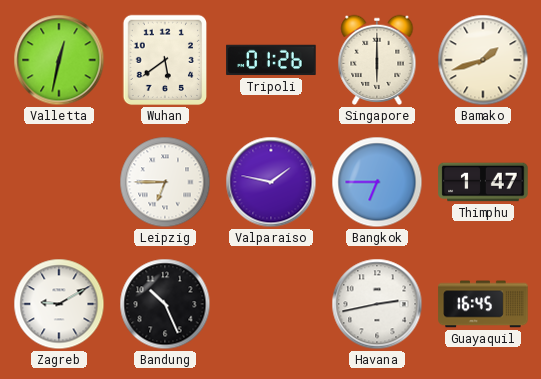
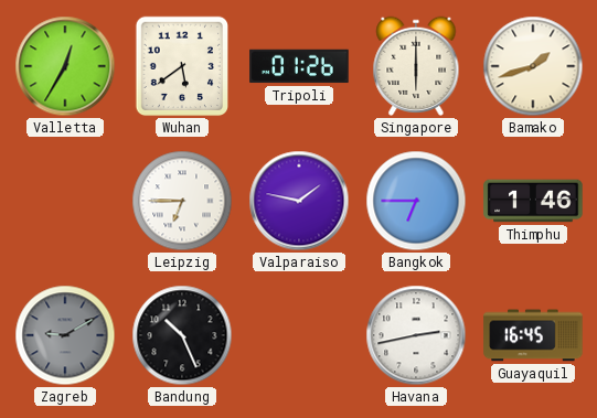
Valletta: 12:32 -> 12:35 (65, 66)
Thimphu: 1:47 -> 1:46 (533, 201)
Zagreb dial: white -> grey (65, 335)
